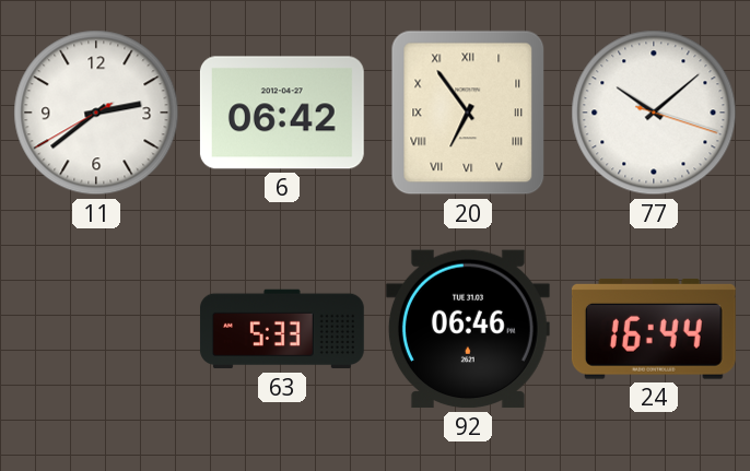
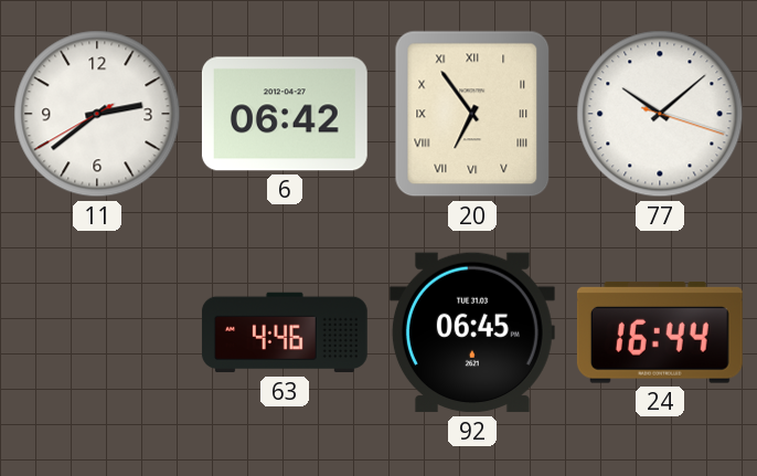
63: 5:33 -> 4:46 (285, 332)
92: 06:46 -> 06:45 (472, 332)
